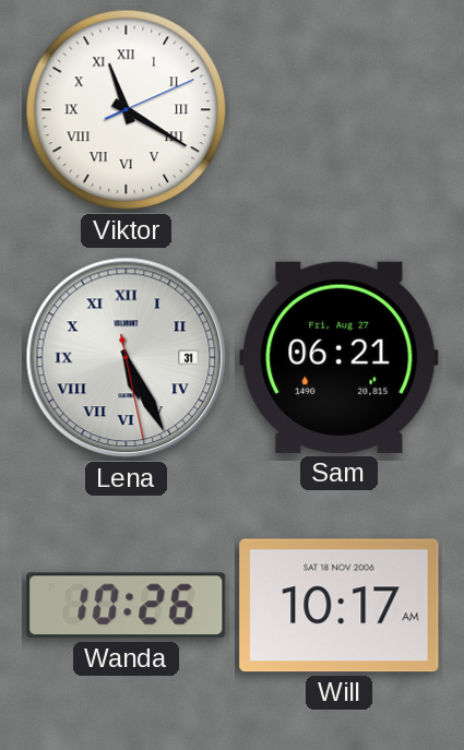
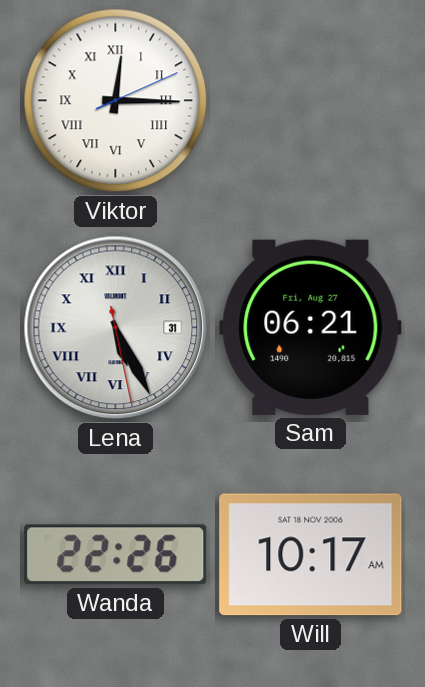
Viktor: 11:20 -> 12:15 (116, 101)
Wanda: 10:26 -> 22:26 (116, 555)
